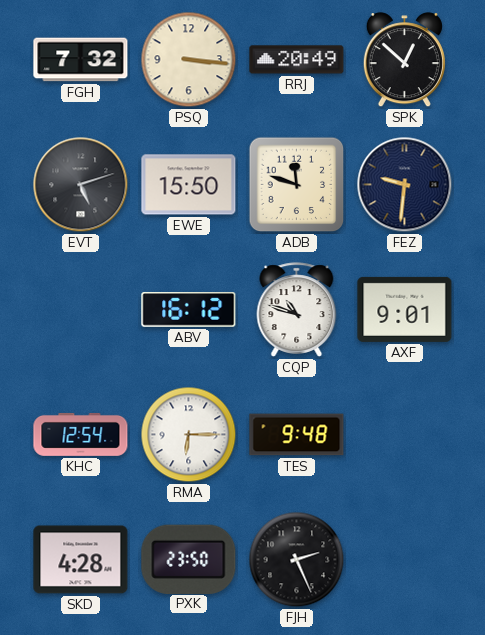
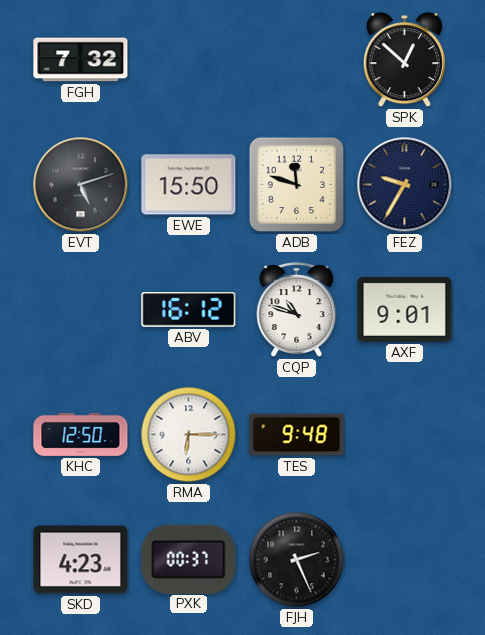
PSQ: 3:16 -> none (189, 60)
RRJ: 20:49 -> none (297, 60)
FEZ: 9:31 -> 9:35 (405, 185)
KHC: 12:54 -> 12:50 (81, 434)
SKD: 4:28 -> 4:23 (81, 560)
PXK: 23:50 -> 00:37 (189, 559)
